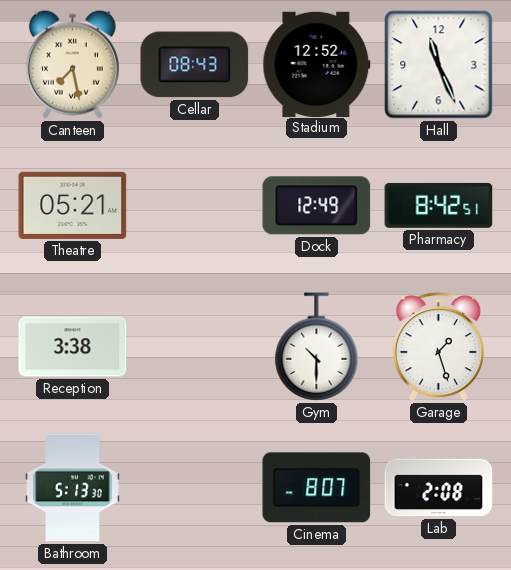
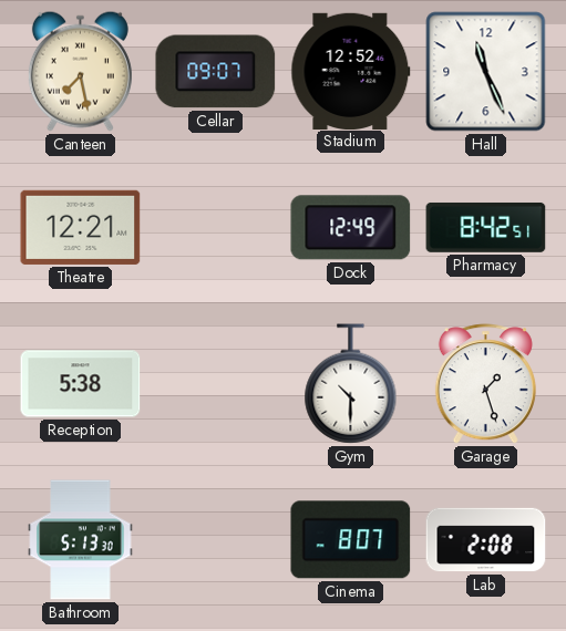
Cellar: 08:43 -> 09:07 (216, 72)
Theatre: 05:21 -> 12:21 (81, 227)
Reception: 3:38 -> 5:38 (81, 384)
